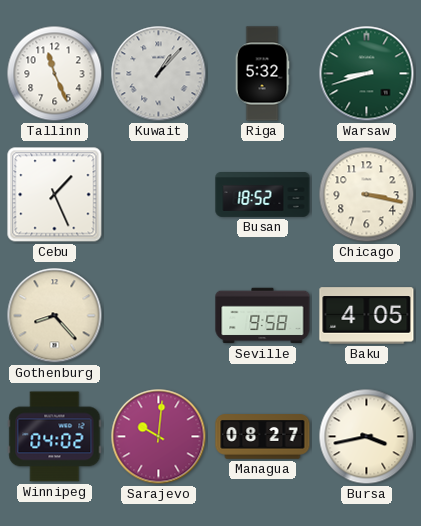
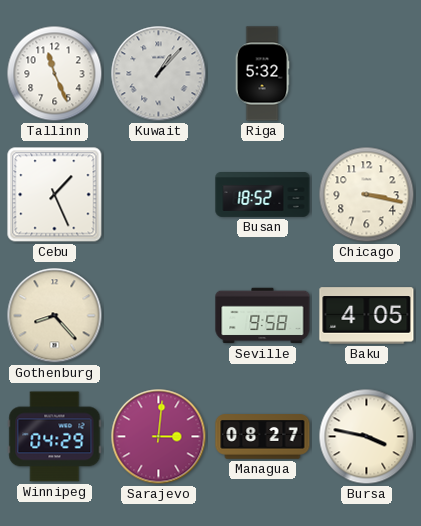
Warsaw: 8:42 -> none (367, 74)
Winnipeg: 04:02 -> 04:29 (55, 437)
Sarajevo: 10:01 -> 3:01 (159, 437)
Bursa: 3:43 -> 3:47 (367, 437)
